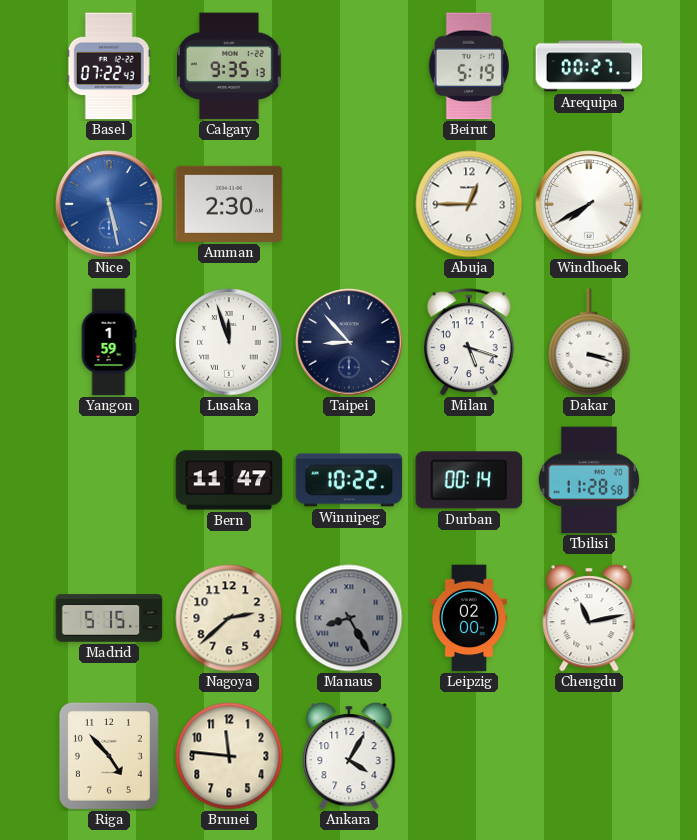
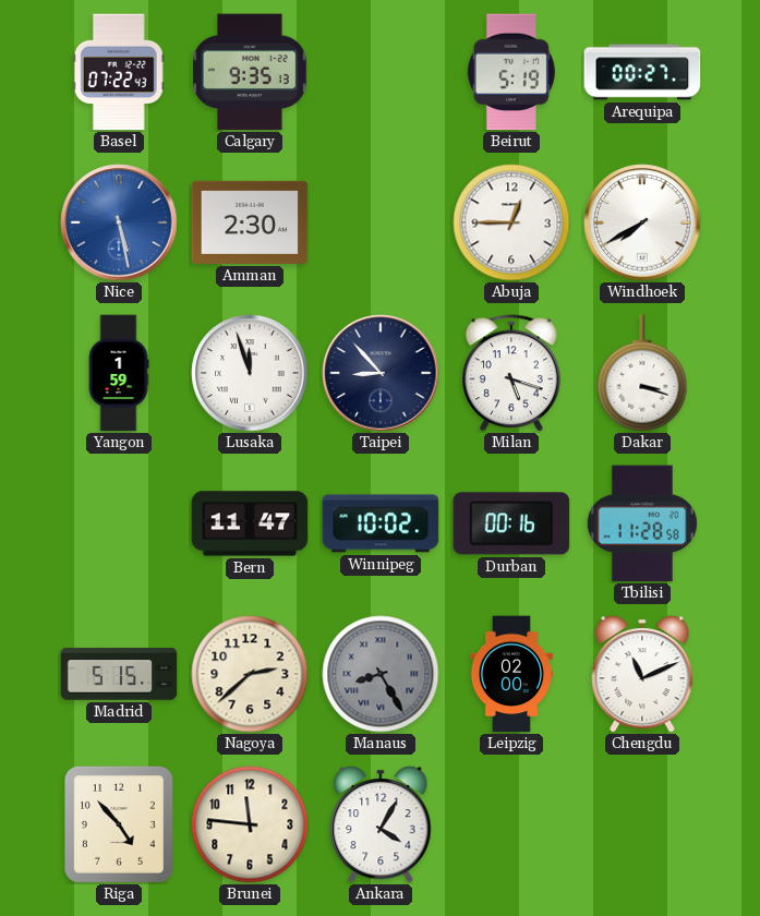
Winnipeg: 10:22 -> 10:02 (381, 523)
Durban: 00:14 -> 00:16 (511, 523)
Chengdu: 11:13 -> 11:11 (642, 674)
